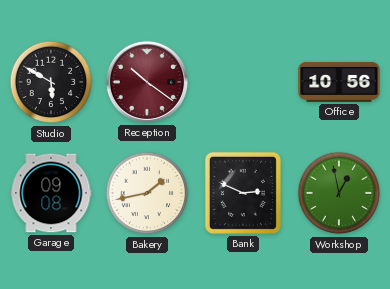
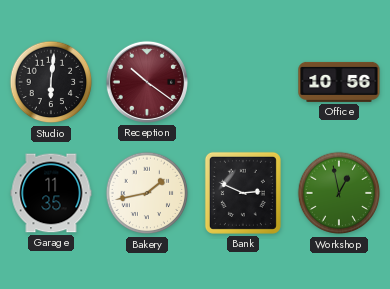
Studio: 5:50 -> 6:01 (51, 82)
Garage: 09:08 -> 11:35 (51, 193)
